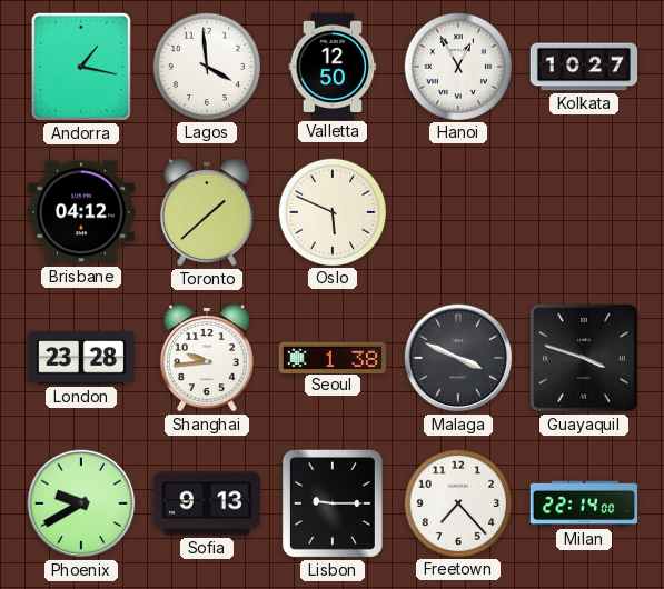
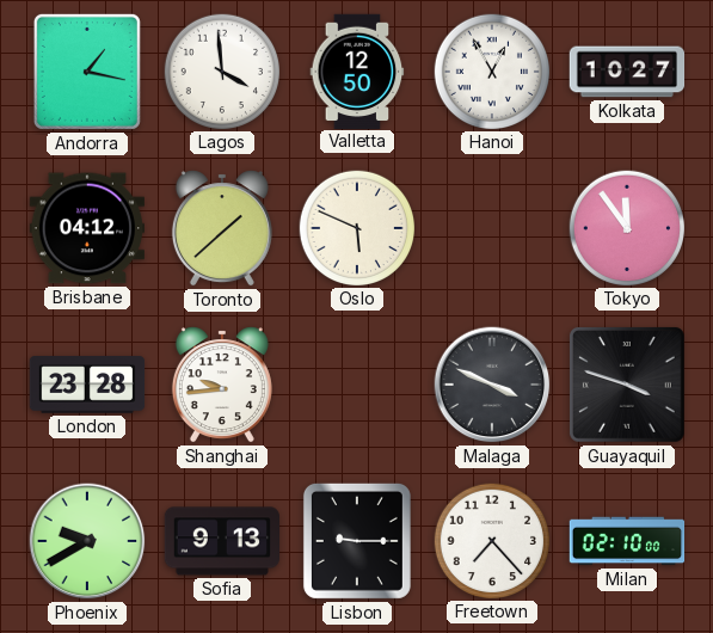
Tokyo: none -> 11:54 (626, 227)
Seoul: 1:38 -> none (331, 357)
Milan: 22:14 -> 02:10 (627, 541)
